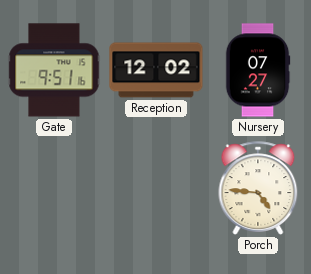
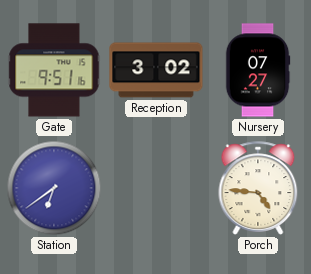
Reception: 12:02 -> 3:02 (156, 70)
Station: none -> 6:39 (54, 188)
